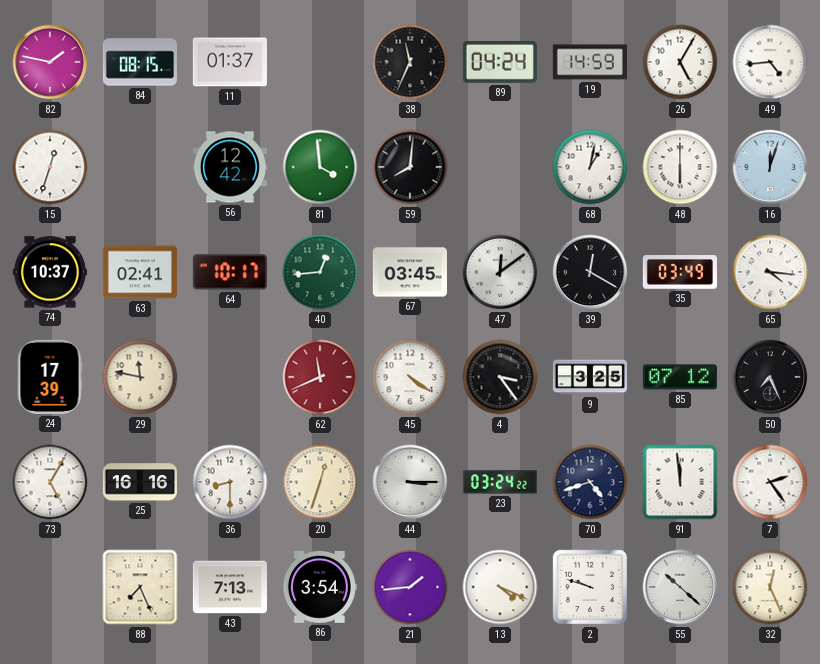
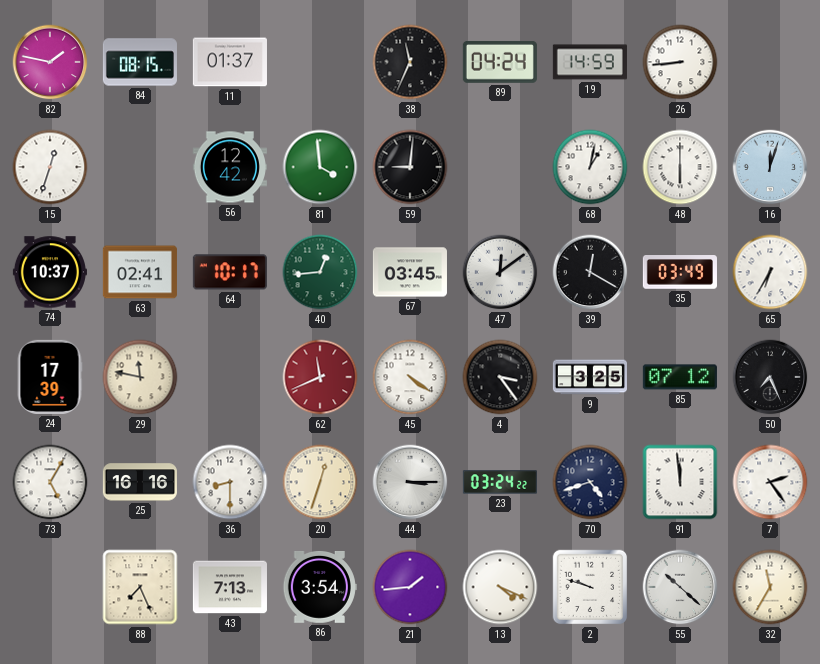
26: 5:05 -> 8:44 (680, 62)
49: 4:44 -> none (770, 62)
59: 8:01 -> 9:01 (410, 167)
65: 4:16 -> 6:35 (770, 272)
32: 12:26 -> 11:35 (770, 587)
